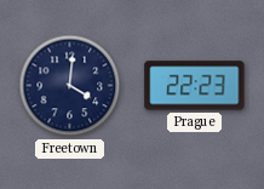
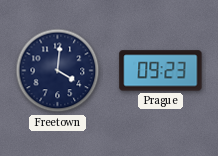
Prague: 22:23 -> 09:23 (161, 71)
